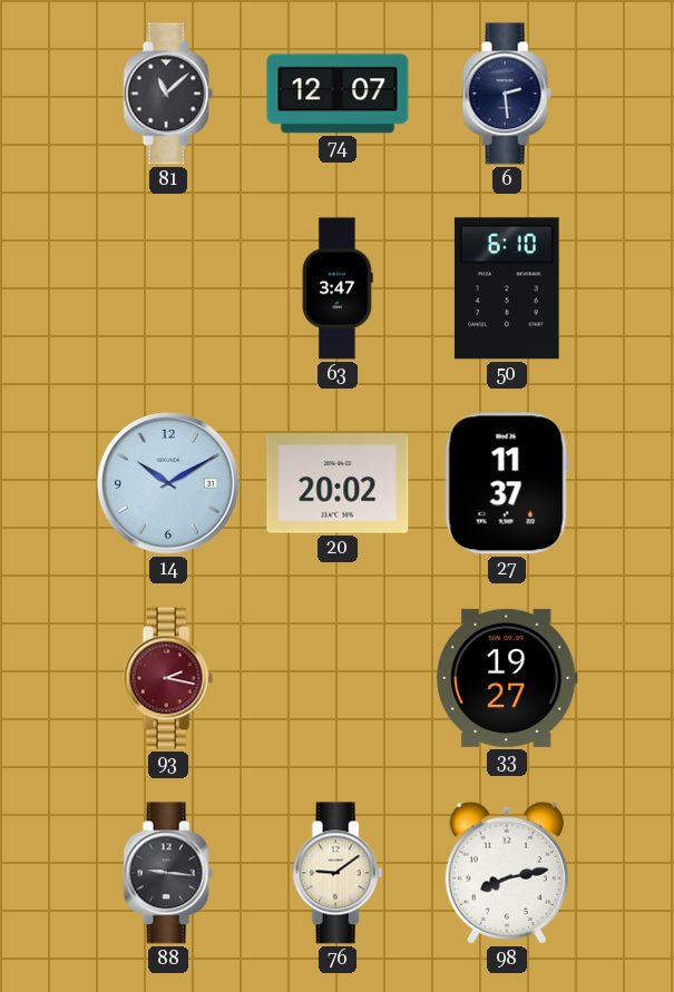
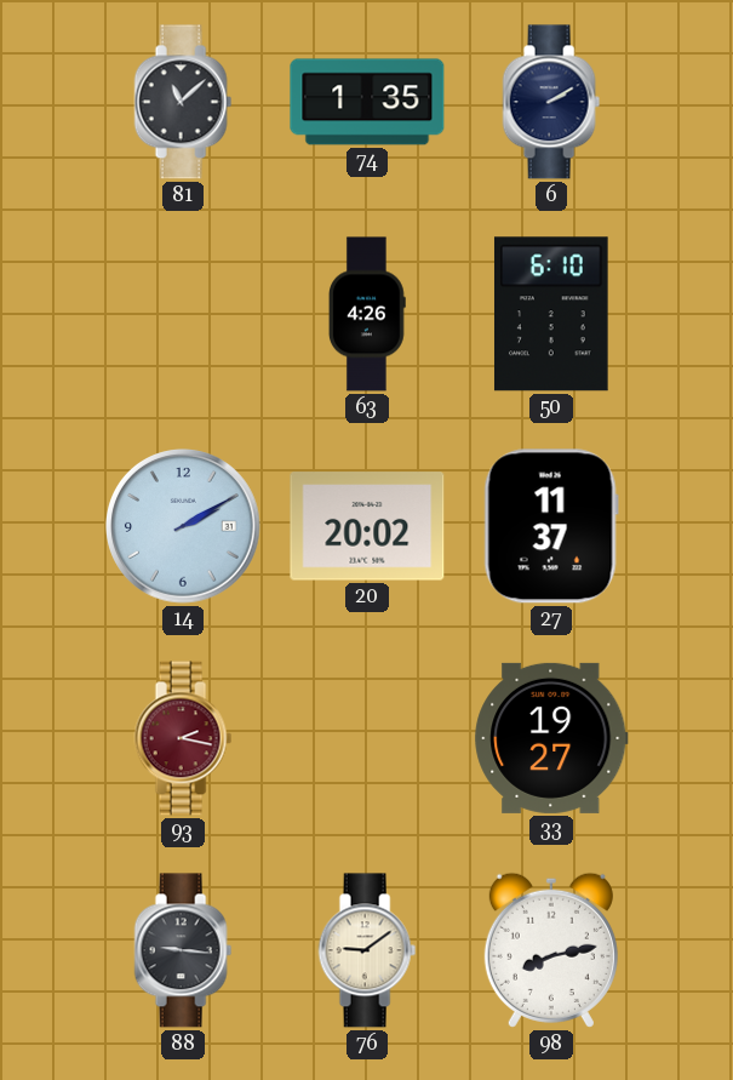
74: 12:07 -> 1:35 (367, 102)
6: 2:29 -> 2:10 (551, 102)
63: 3:47 -> 4:26 (367, 314)
14: 10:10 -> 2:10 (184, 527)
